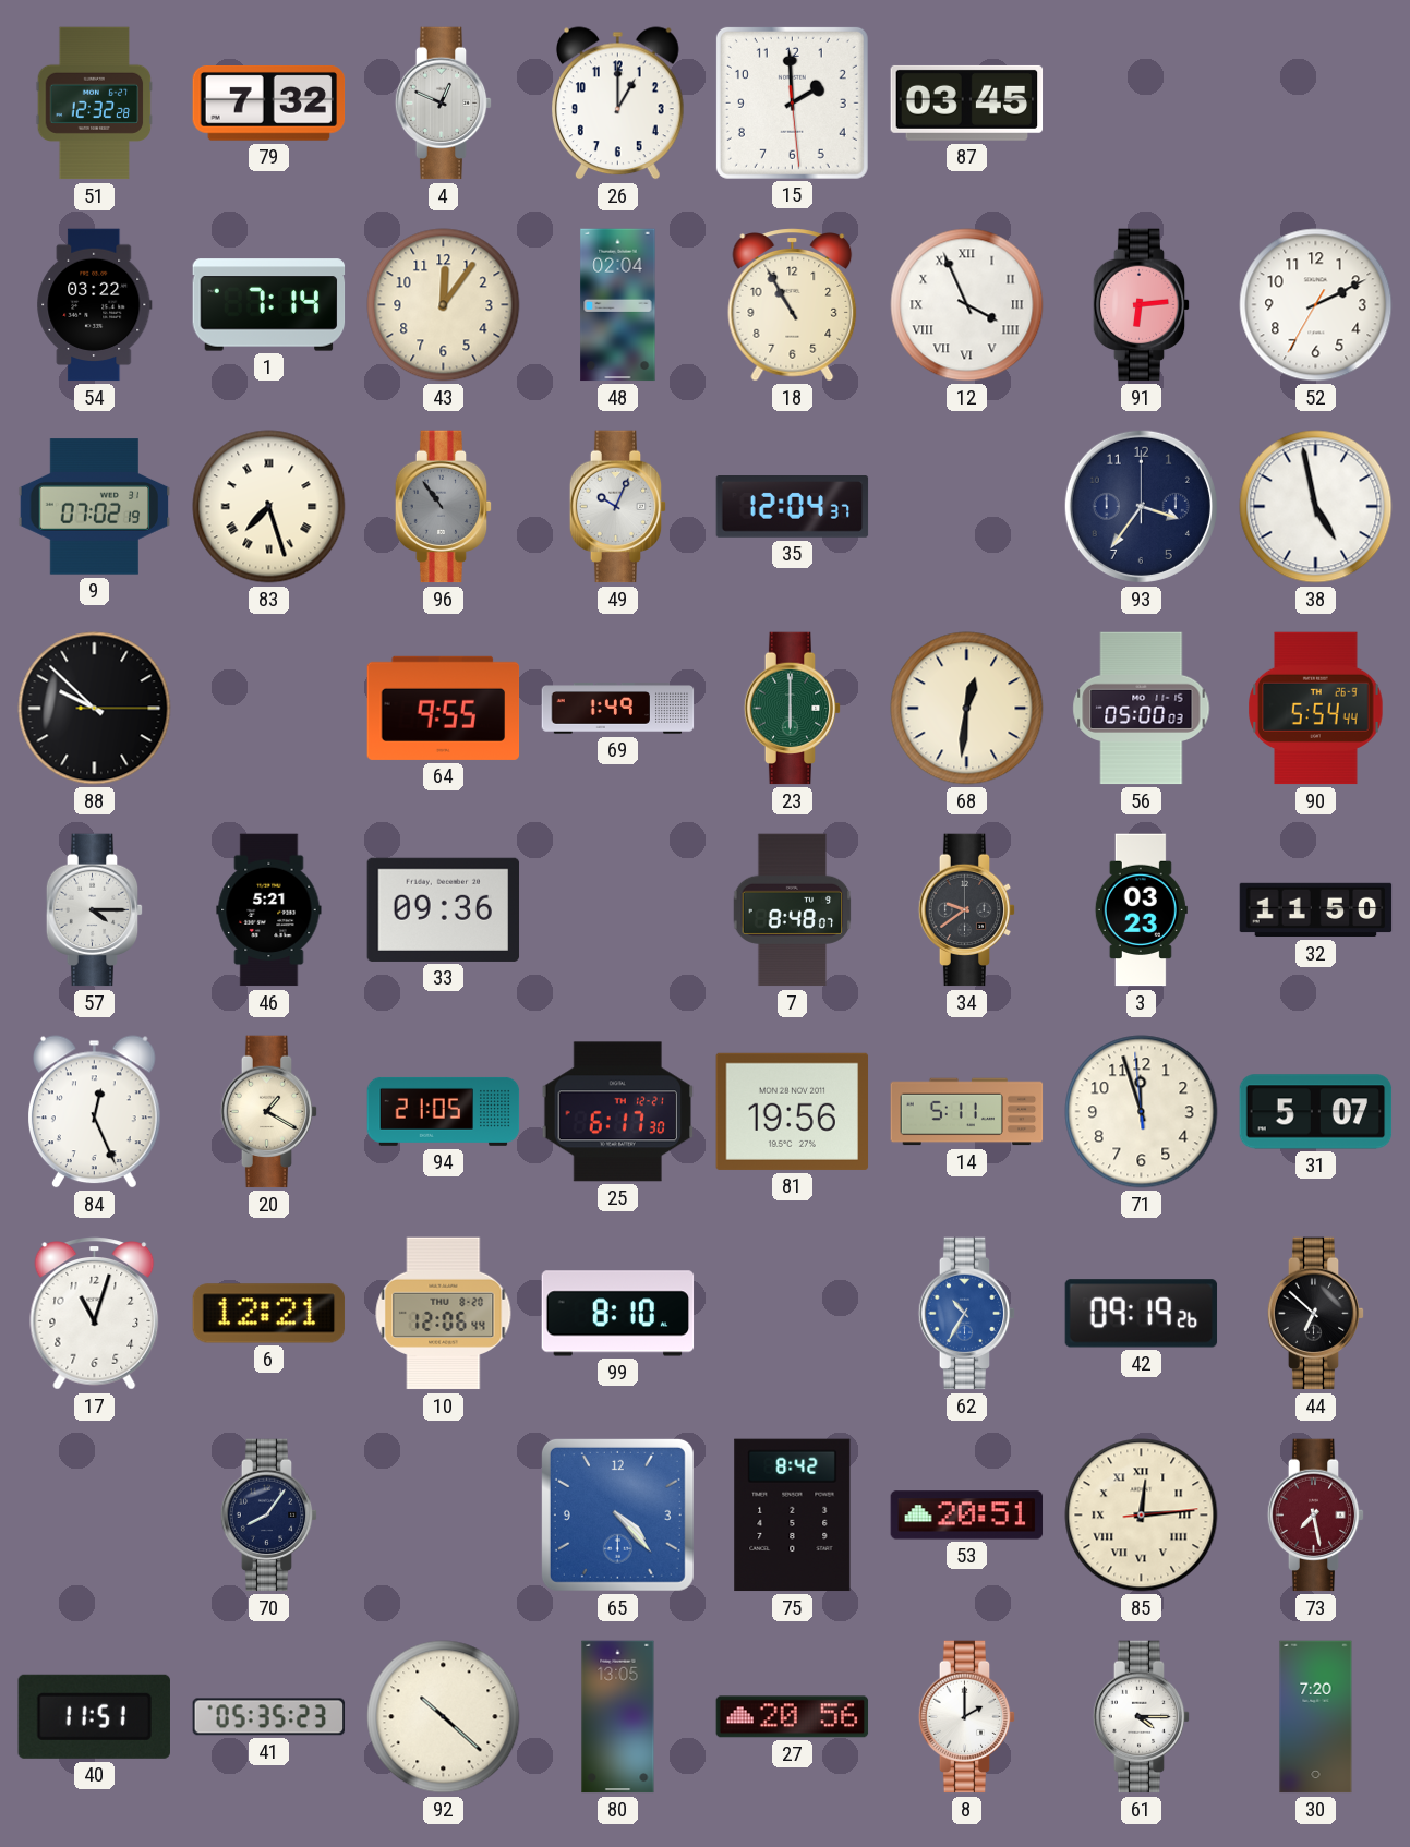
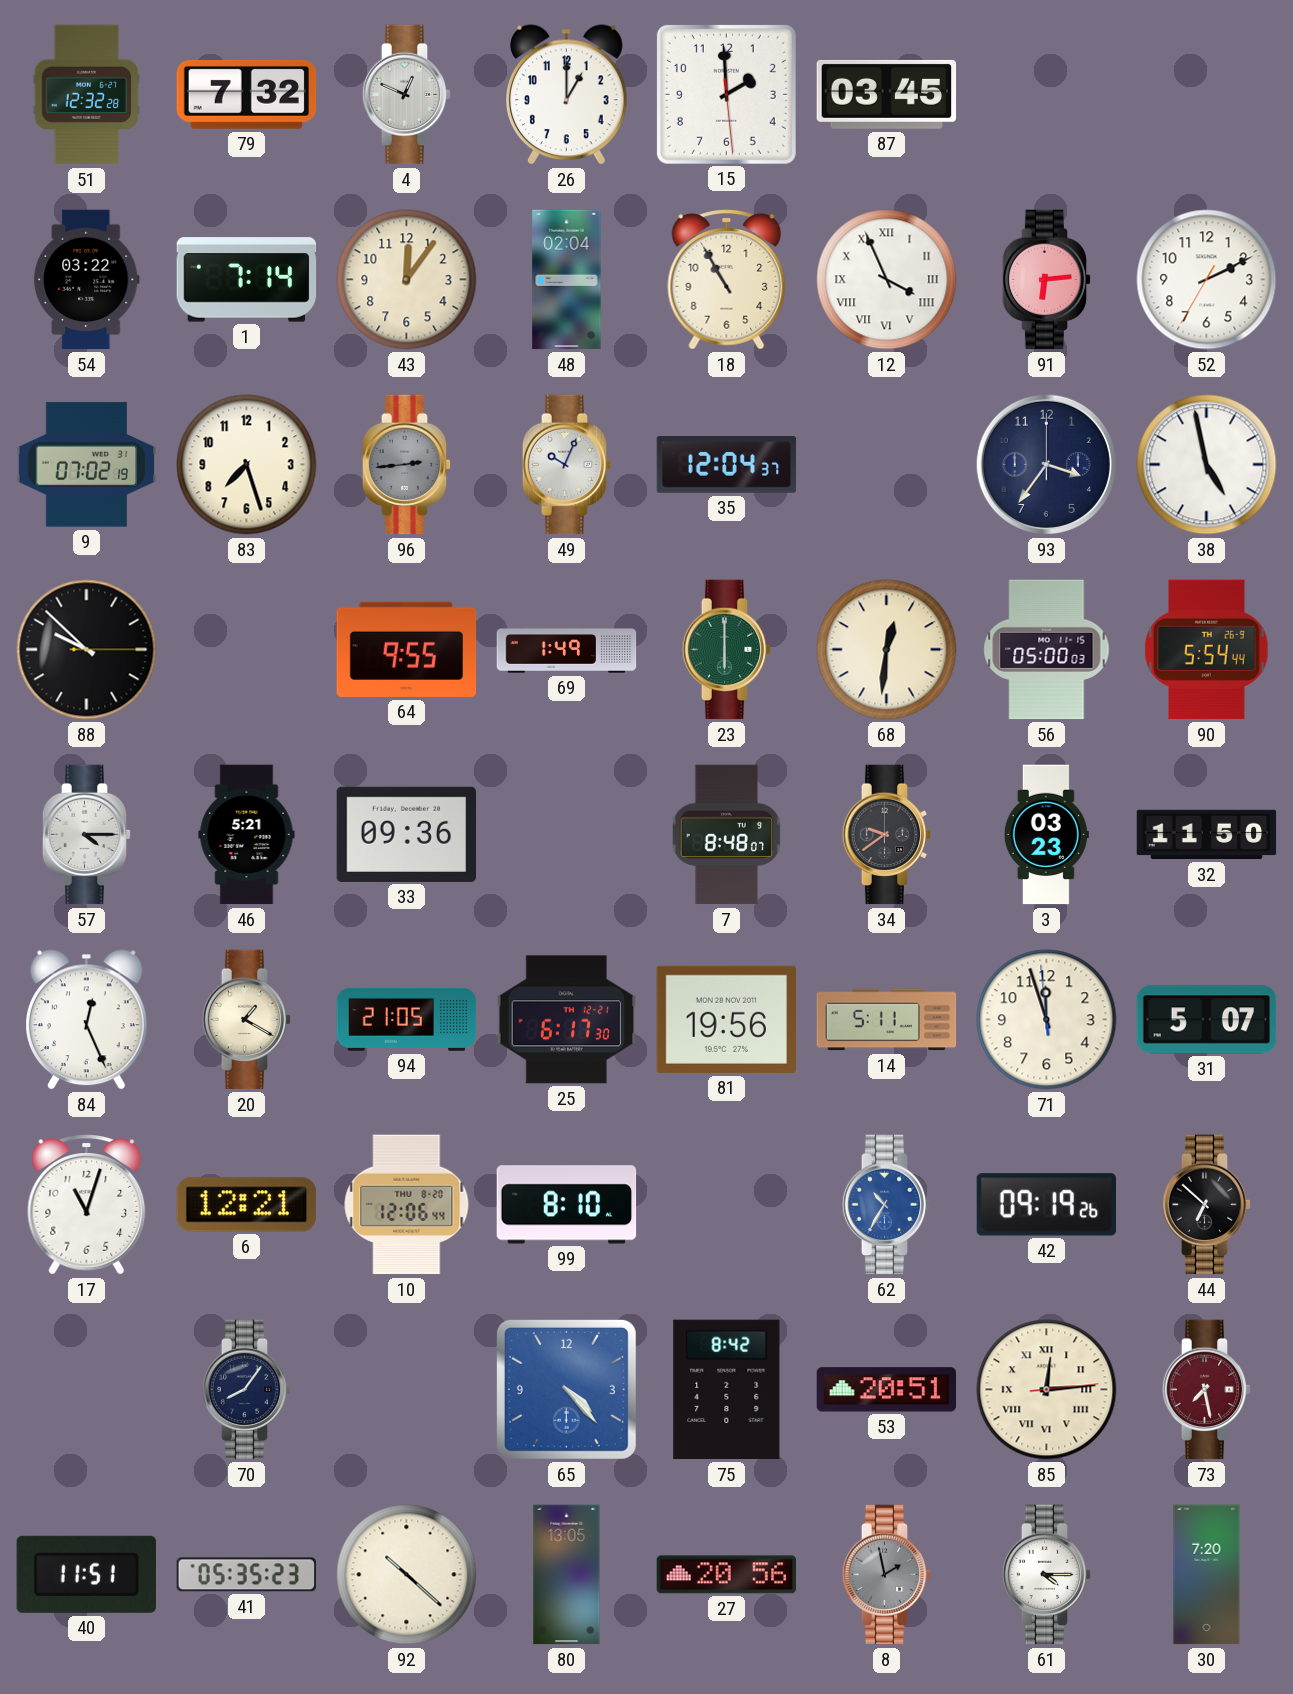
83 numerals: Roman -> Arabic (247, 465)
96: 10:54 -> 2:44 (407, 465)
8: 2:00 -> 1:58 (887, 1575)
8 dial: white -> grey (887, 1575)
